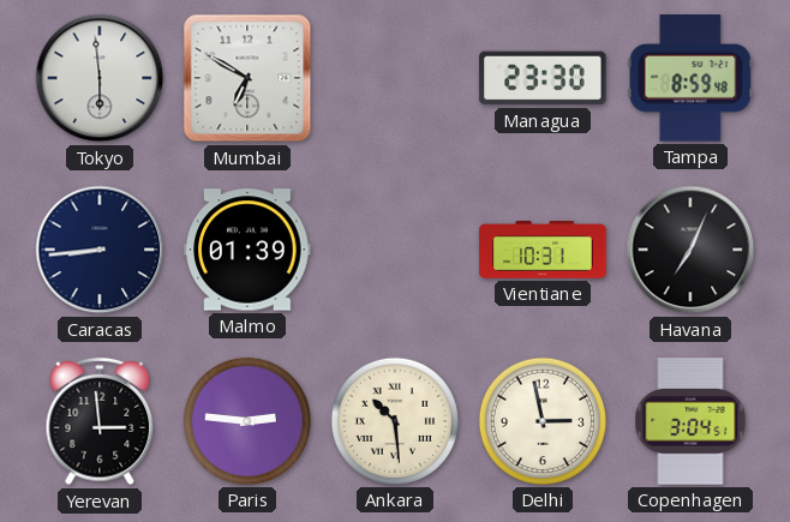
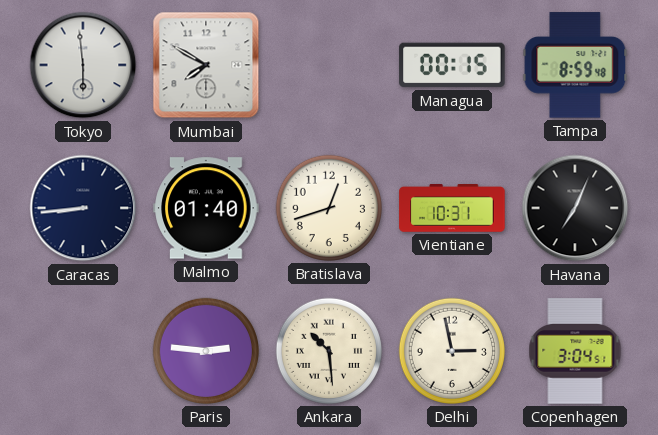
Mumbai: 6:50 -> 7:50 (206, 65)
Managua: 23:30 -> 00:15 (452, 65)
Malmo: 01:39 -> 01:40 (206, 208)
Bratislava: none -> 12:42 (329, 208)
Yerevan: 2:59 -> none (100, 421)
